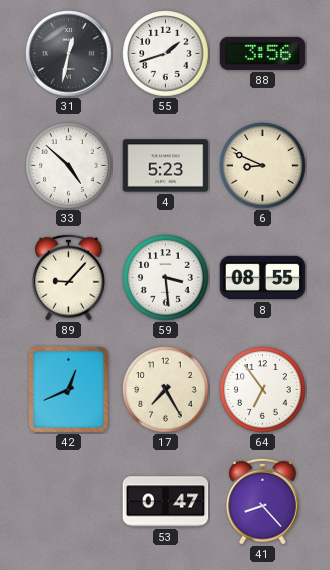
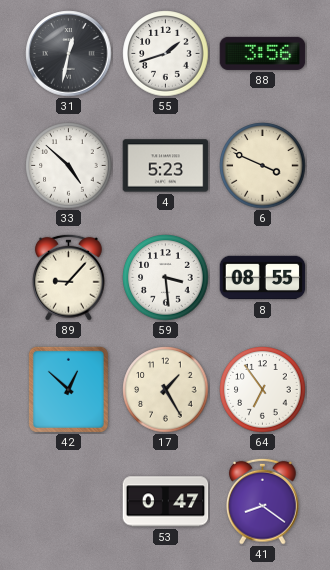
6: 8:49 -> 3:49 (263, 166)
42: 12:41 -> 12:52 (68, 389)
17: 7:25 -> 1:25 (166, 390)
41: 8:23 -> 8:21 (263, 501)
